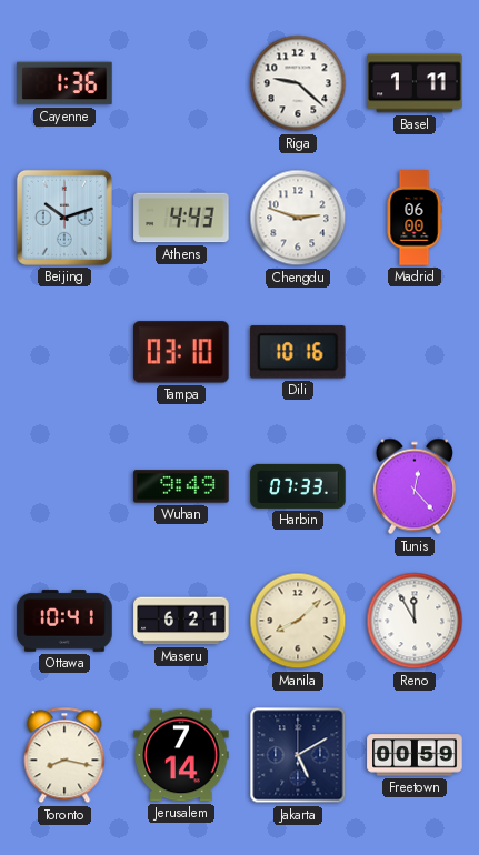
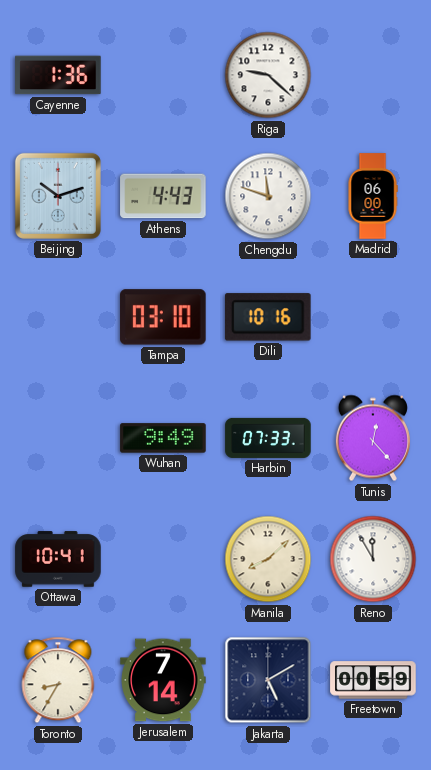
Basel: 1:11 -> none (415, 83)
Chengdu: 2:48 -> 11:48 (268, 196)
Maseru: 6:21 -> none (181, 621)
Toronto: 8:17 -> 8:35 (58, 680)
